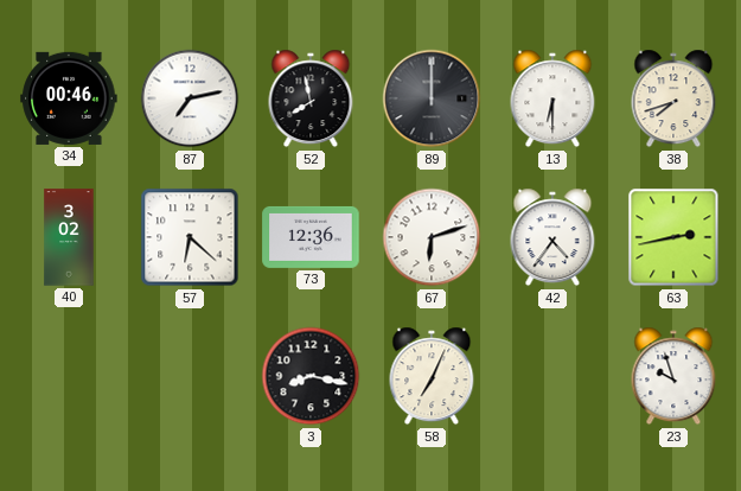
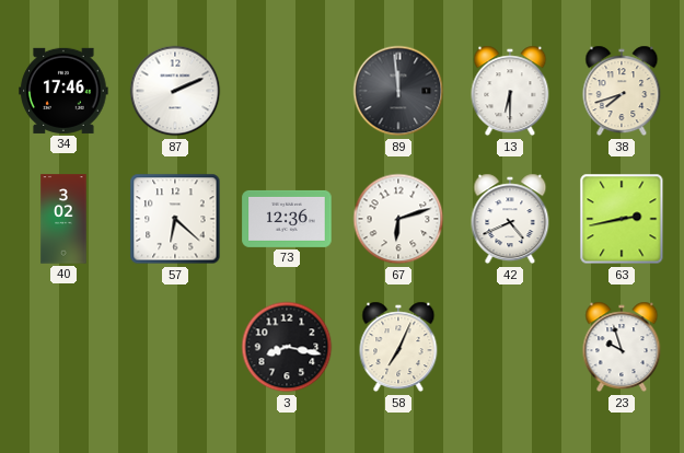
34: 00:46 -> 17:46 (63, 91)
87: 7:13 -> 2:11 (175, 91)
52: 7:58 -> none (311, 98)
89: 12:00 -> 11:59 (398, 91)
42: 4:36 -> 4:41 (510, 219)
